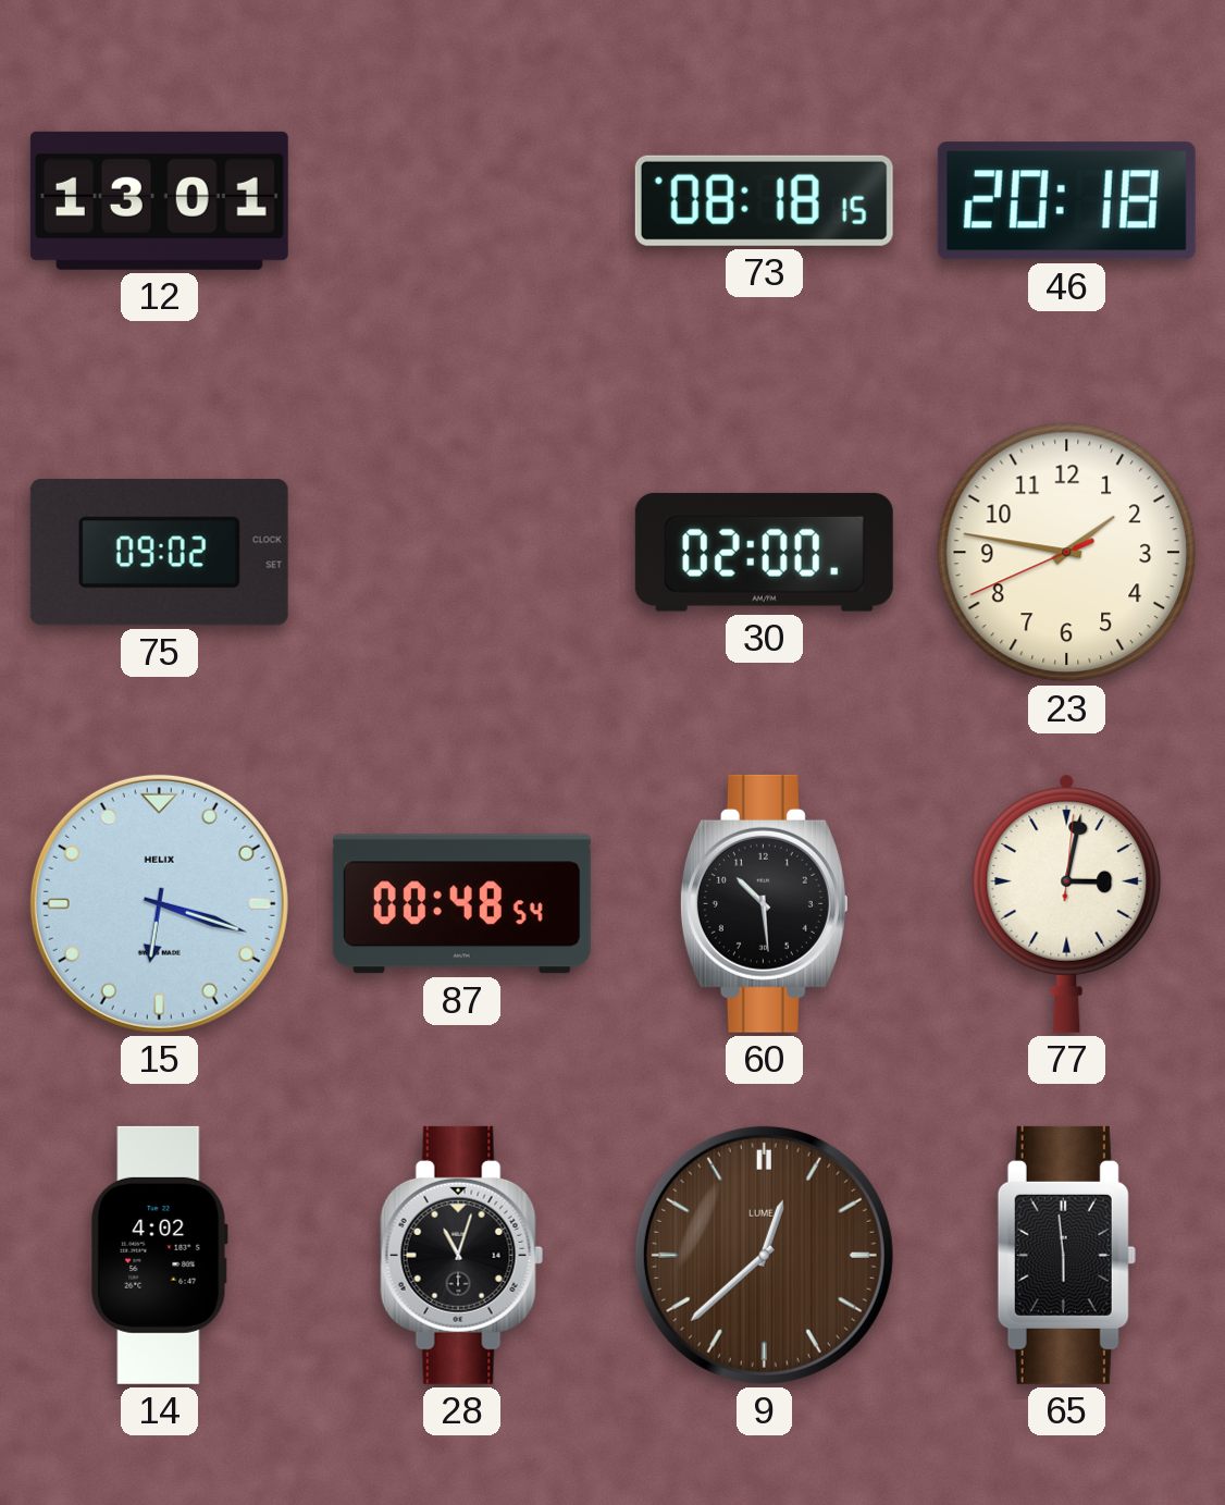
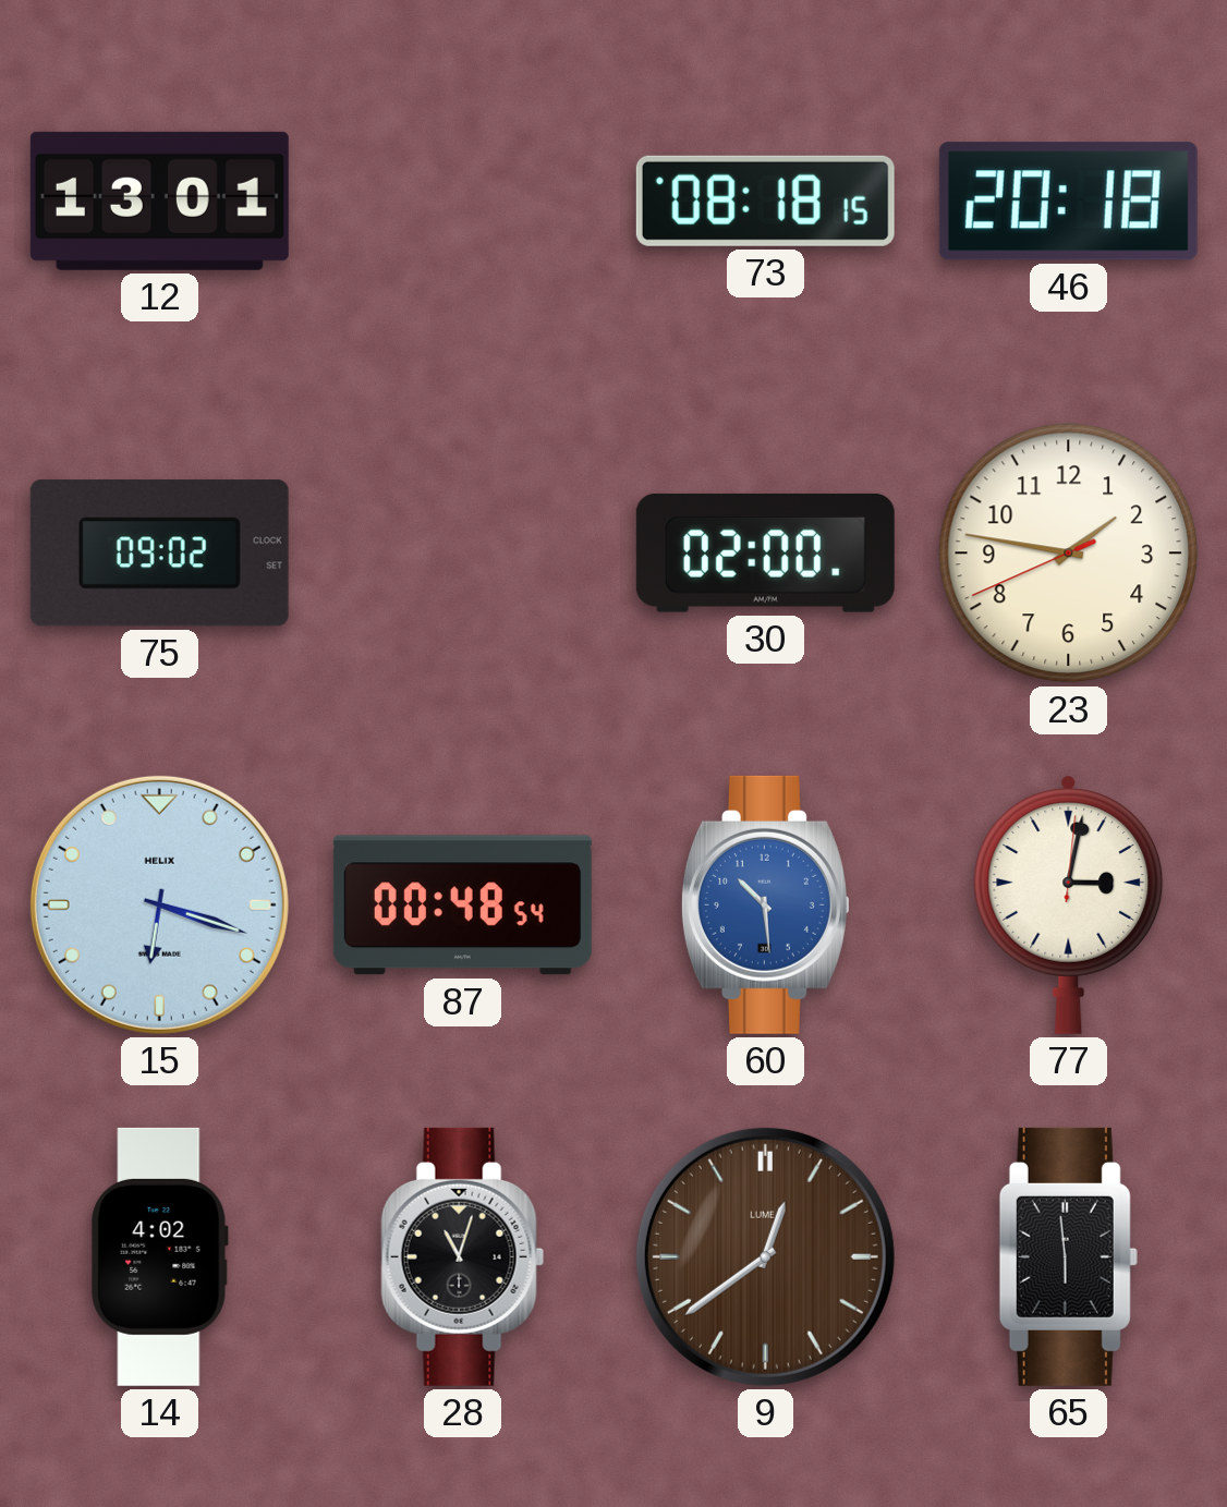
60 dial: black -> blue (765, 904)
9: 12:38 -> 12:39 (765, 1256)
